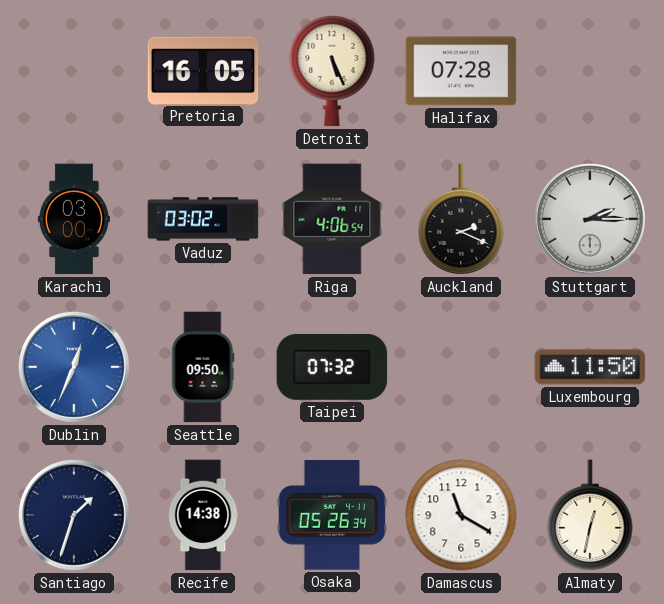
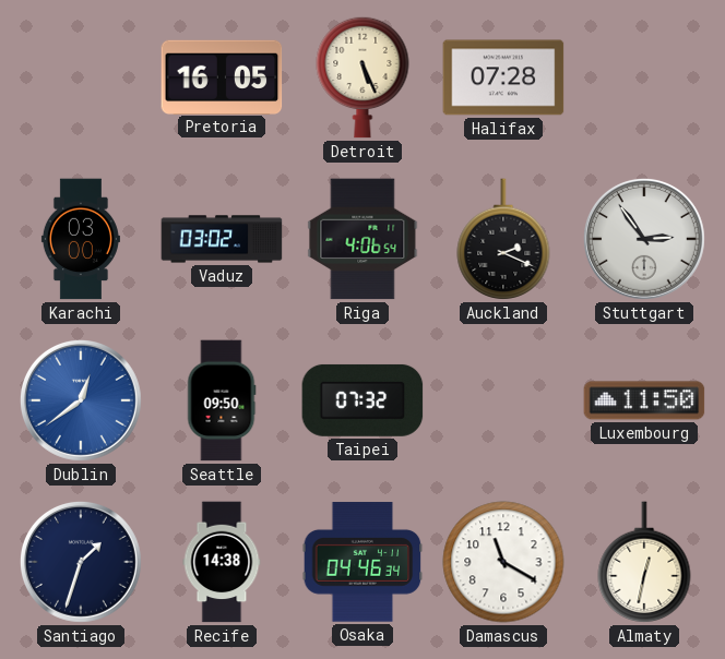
Stuttgart: 2:15 -> 2:54 (644, 239)
Dublin: 12:34 -> 12:39 (81, 400)
Osaka: 05:26 -> 04:46 (362, 562)
